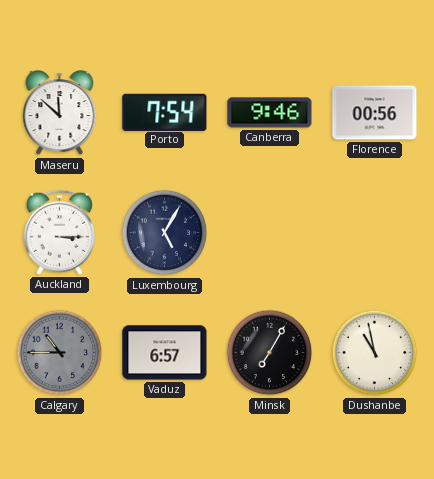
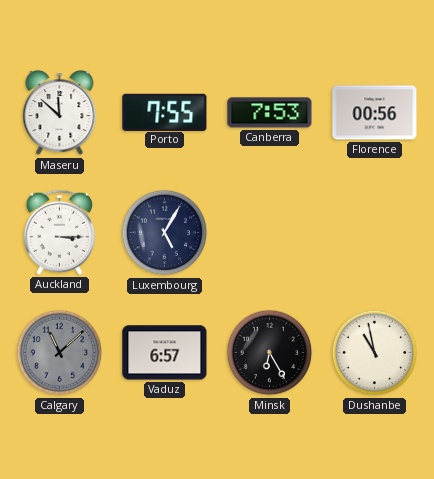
Porto: 7:54 -> 7:55 (165, 112)
Canberra: 9:46 -> 7:53 (270, 113)
Calgary: 10:45 -> 11:08 (60, 353)
Minsk: 7:05 -> 6:25 (270, 353)
